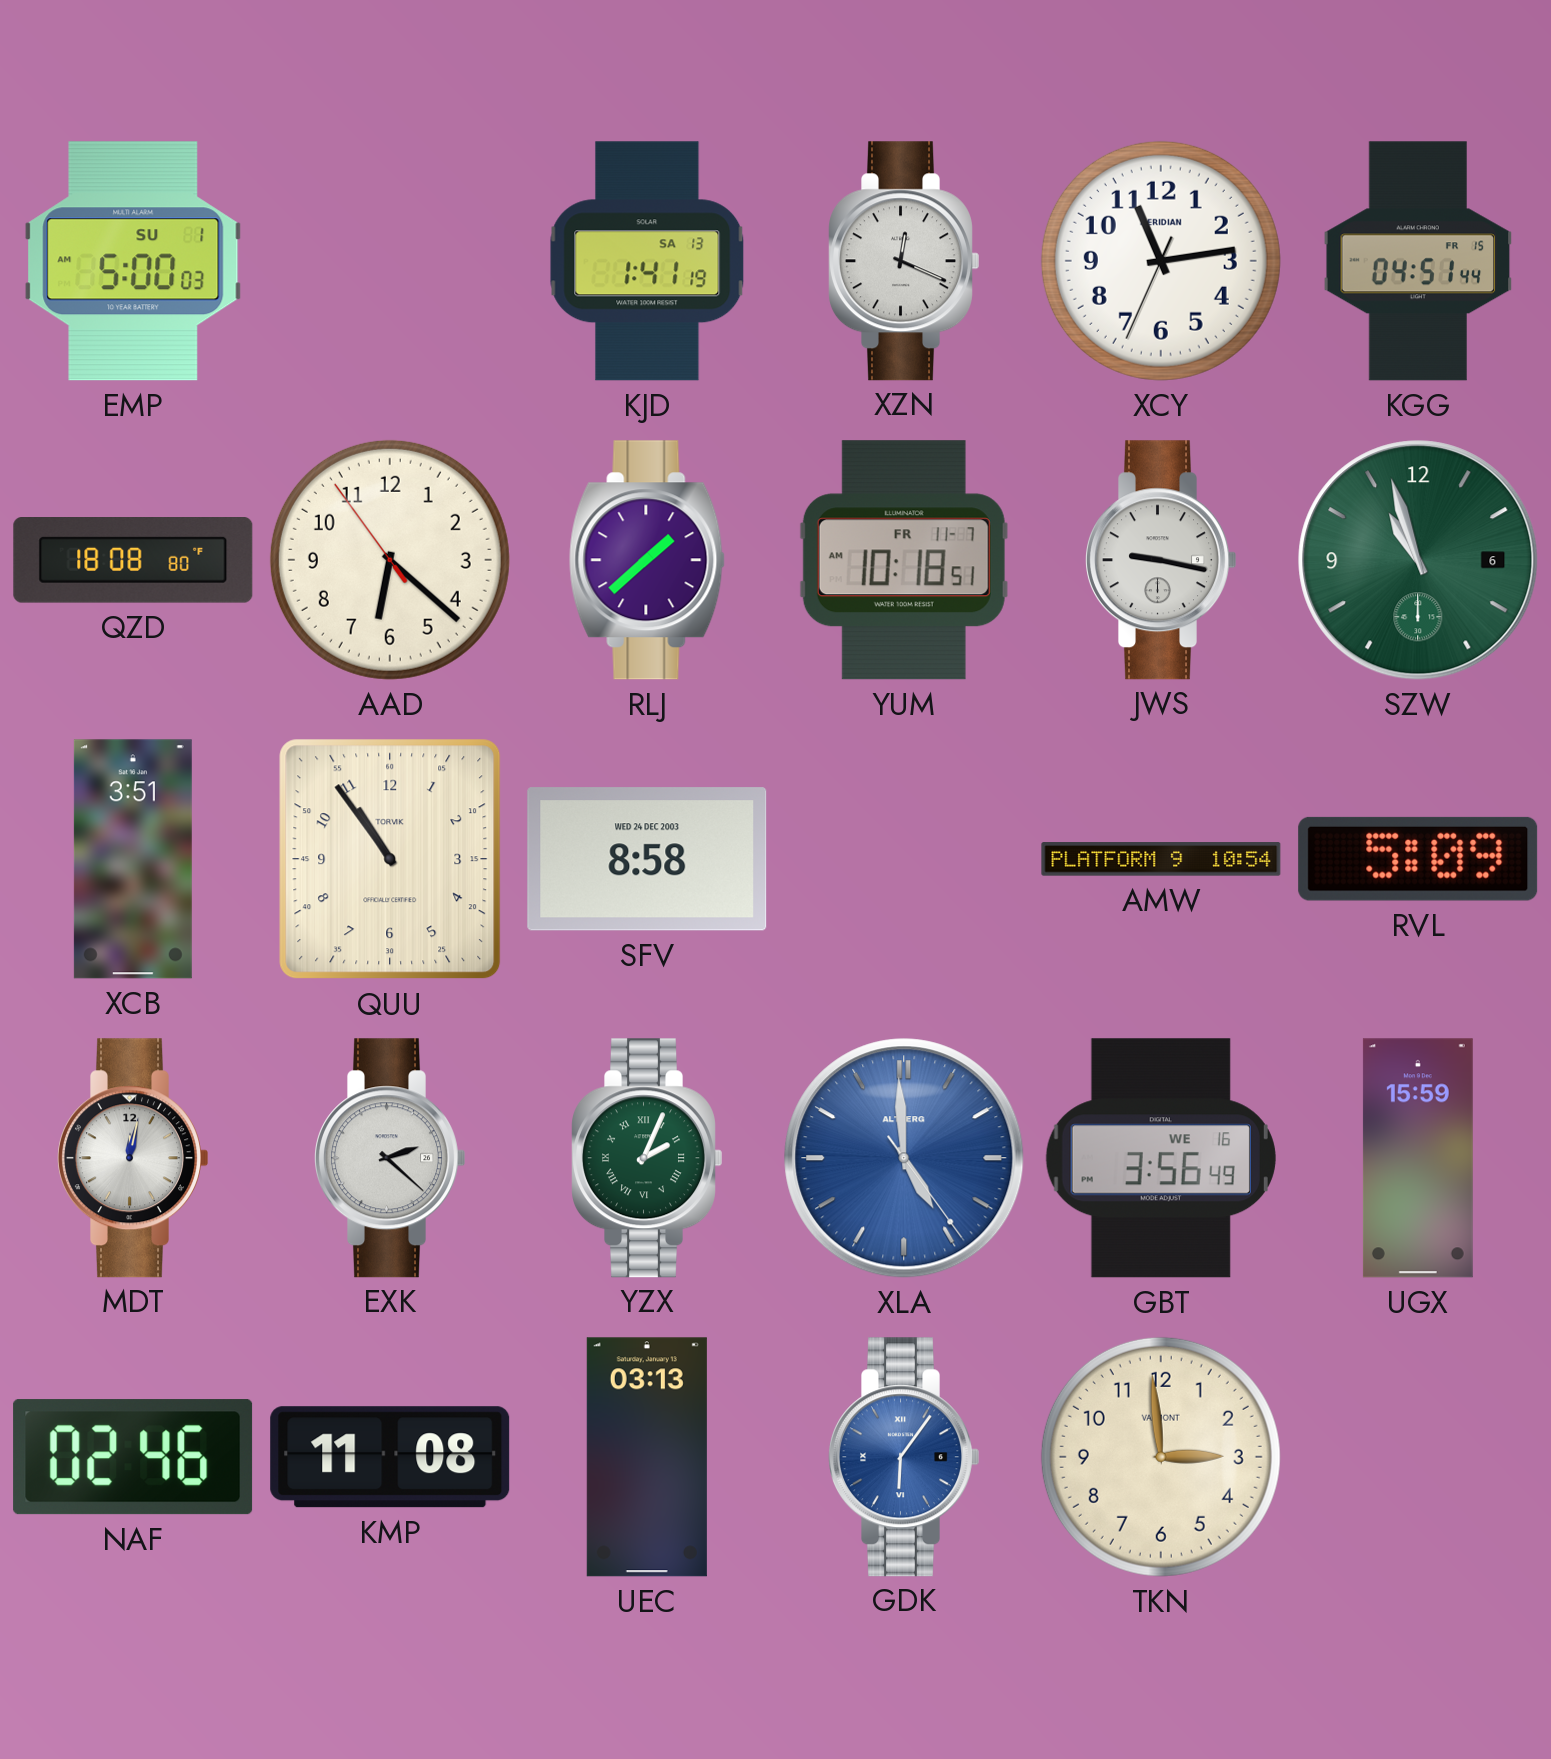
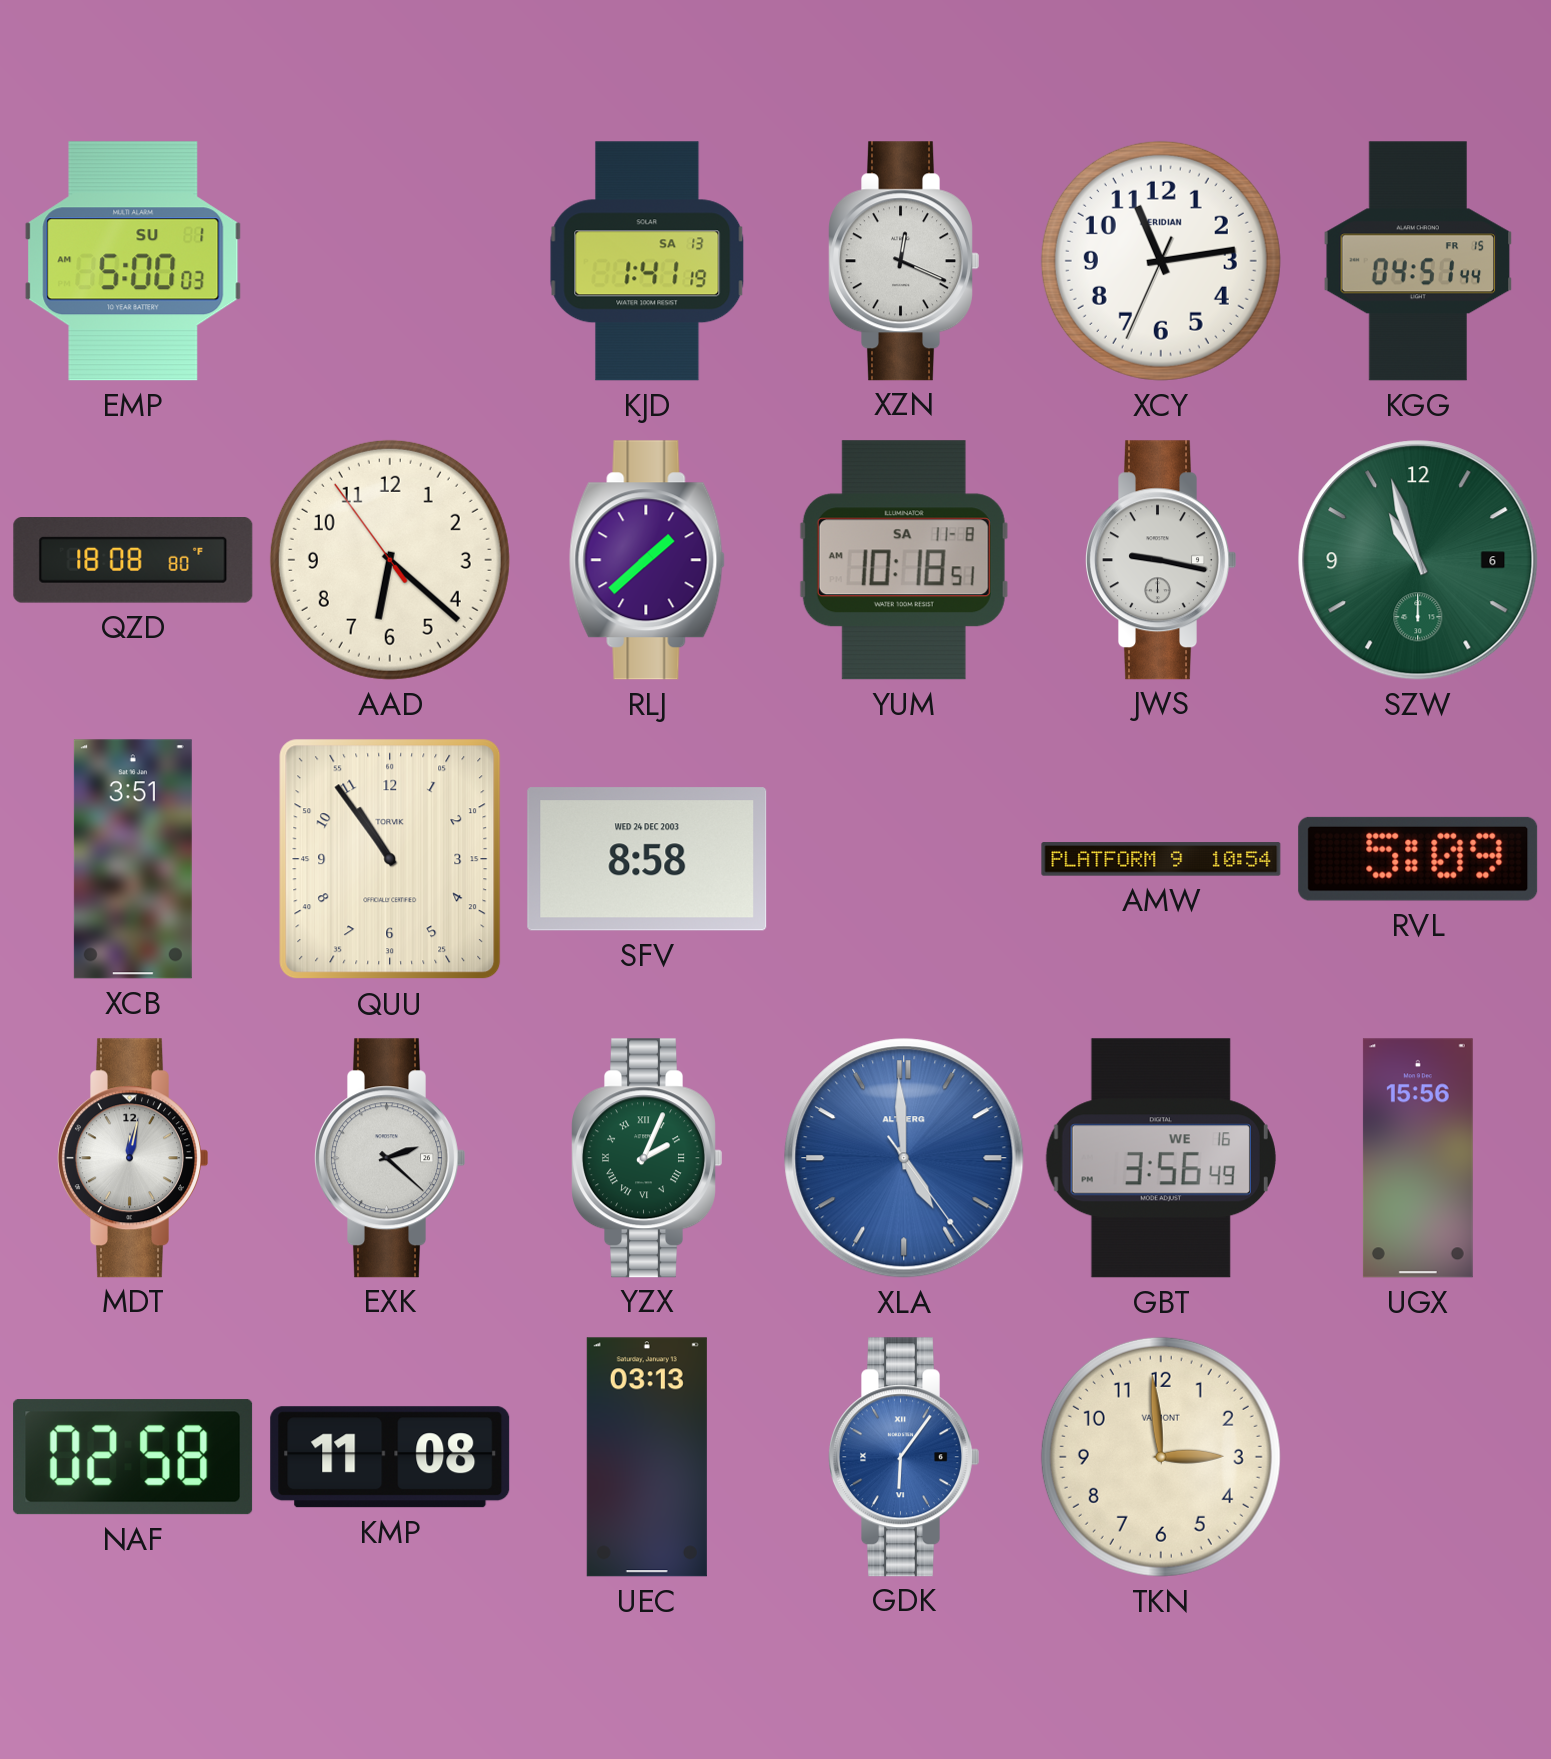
YUM date: FR 11-7 -> SA 11-8 (904, 560)
UGX: 15:59 -> 15:56 (1418, 1158)
NAF: 02:46 -> 02:58 (133, 1457)
